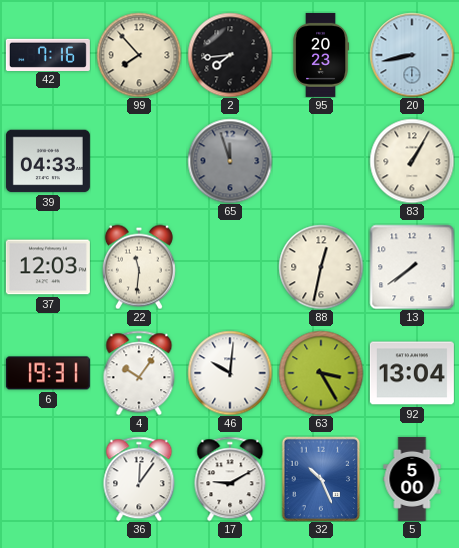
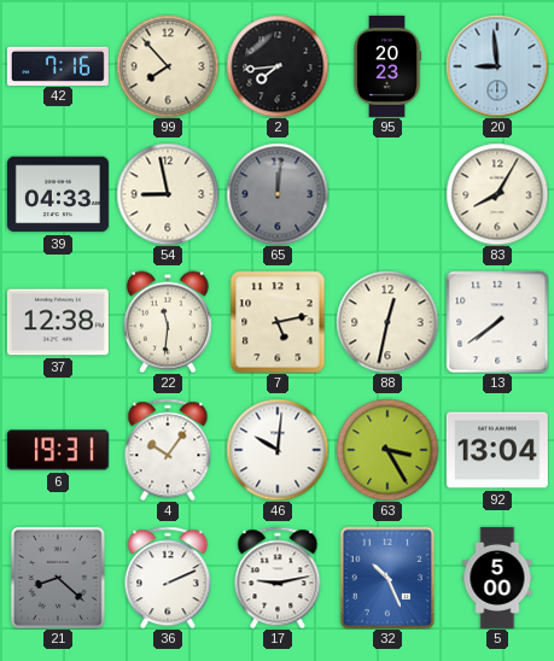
20: 8:43 -> 8:59 (497, 66)
54: none -> 8:58 (168, 194)
65: 11:57 -> 12:01 (278, 194)
83: 1:05 -> 8:05 (497, 194)
37: 12:03 -> 12:38 (58, 322)
7: none -> 5:13 (278, 322)
21: none -> 8:22 (58, 578)
36: 12:06 -> 2:11 (168, 578)
17: 9:10 -> 9:13 (278, 578)
